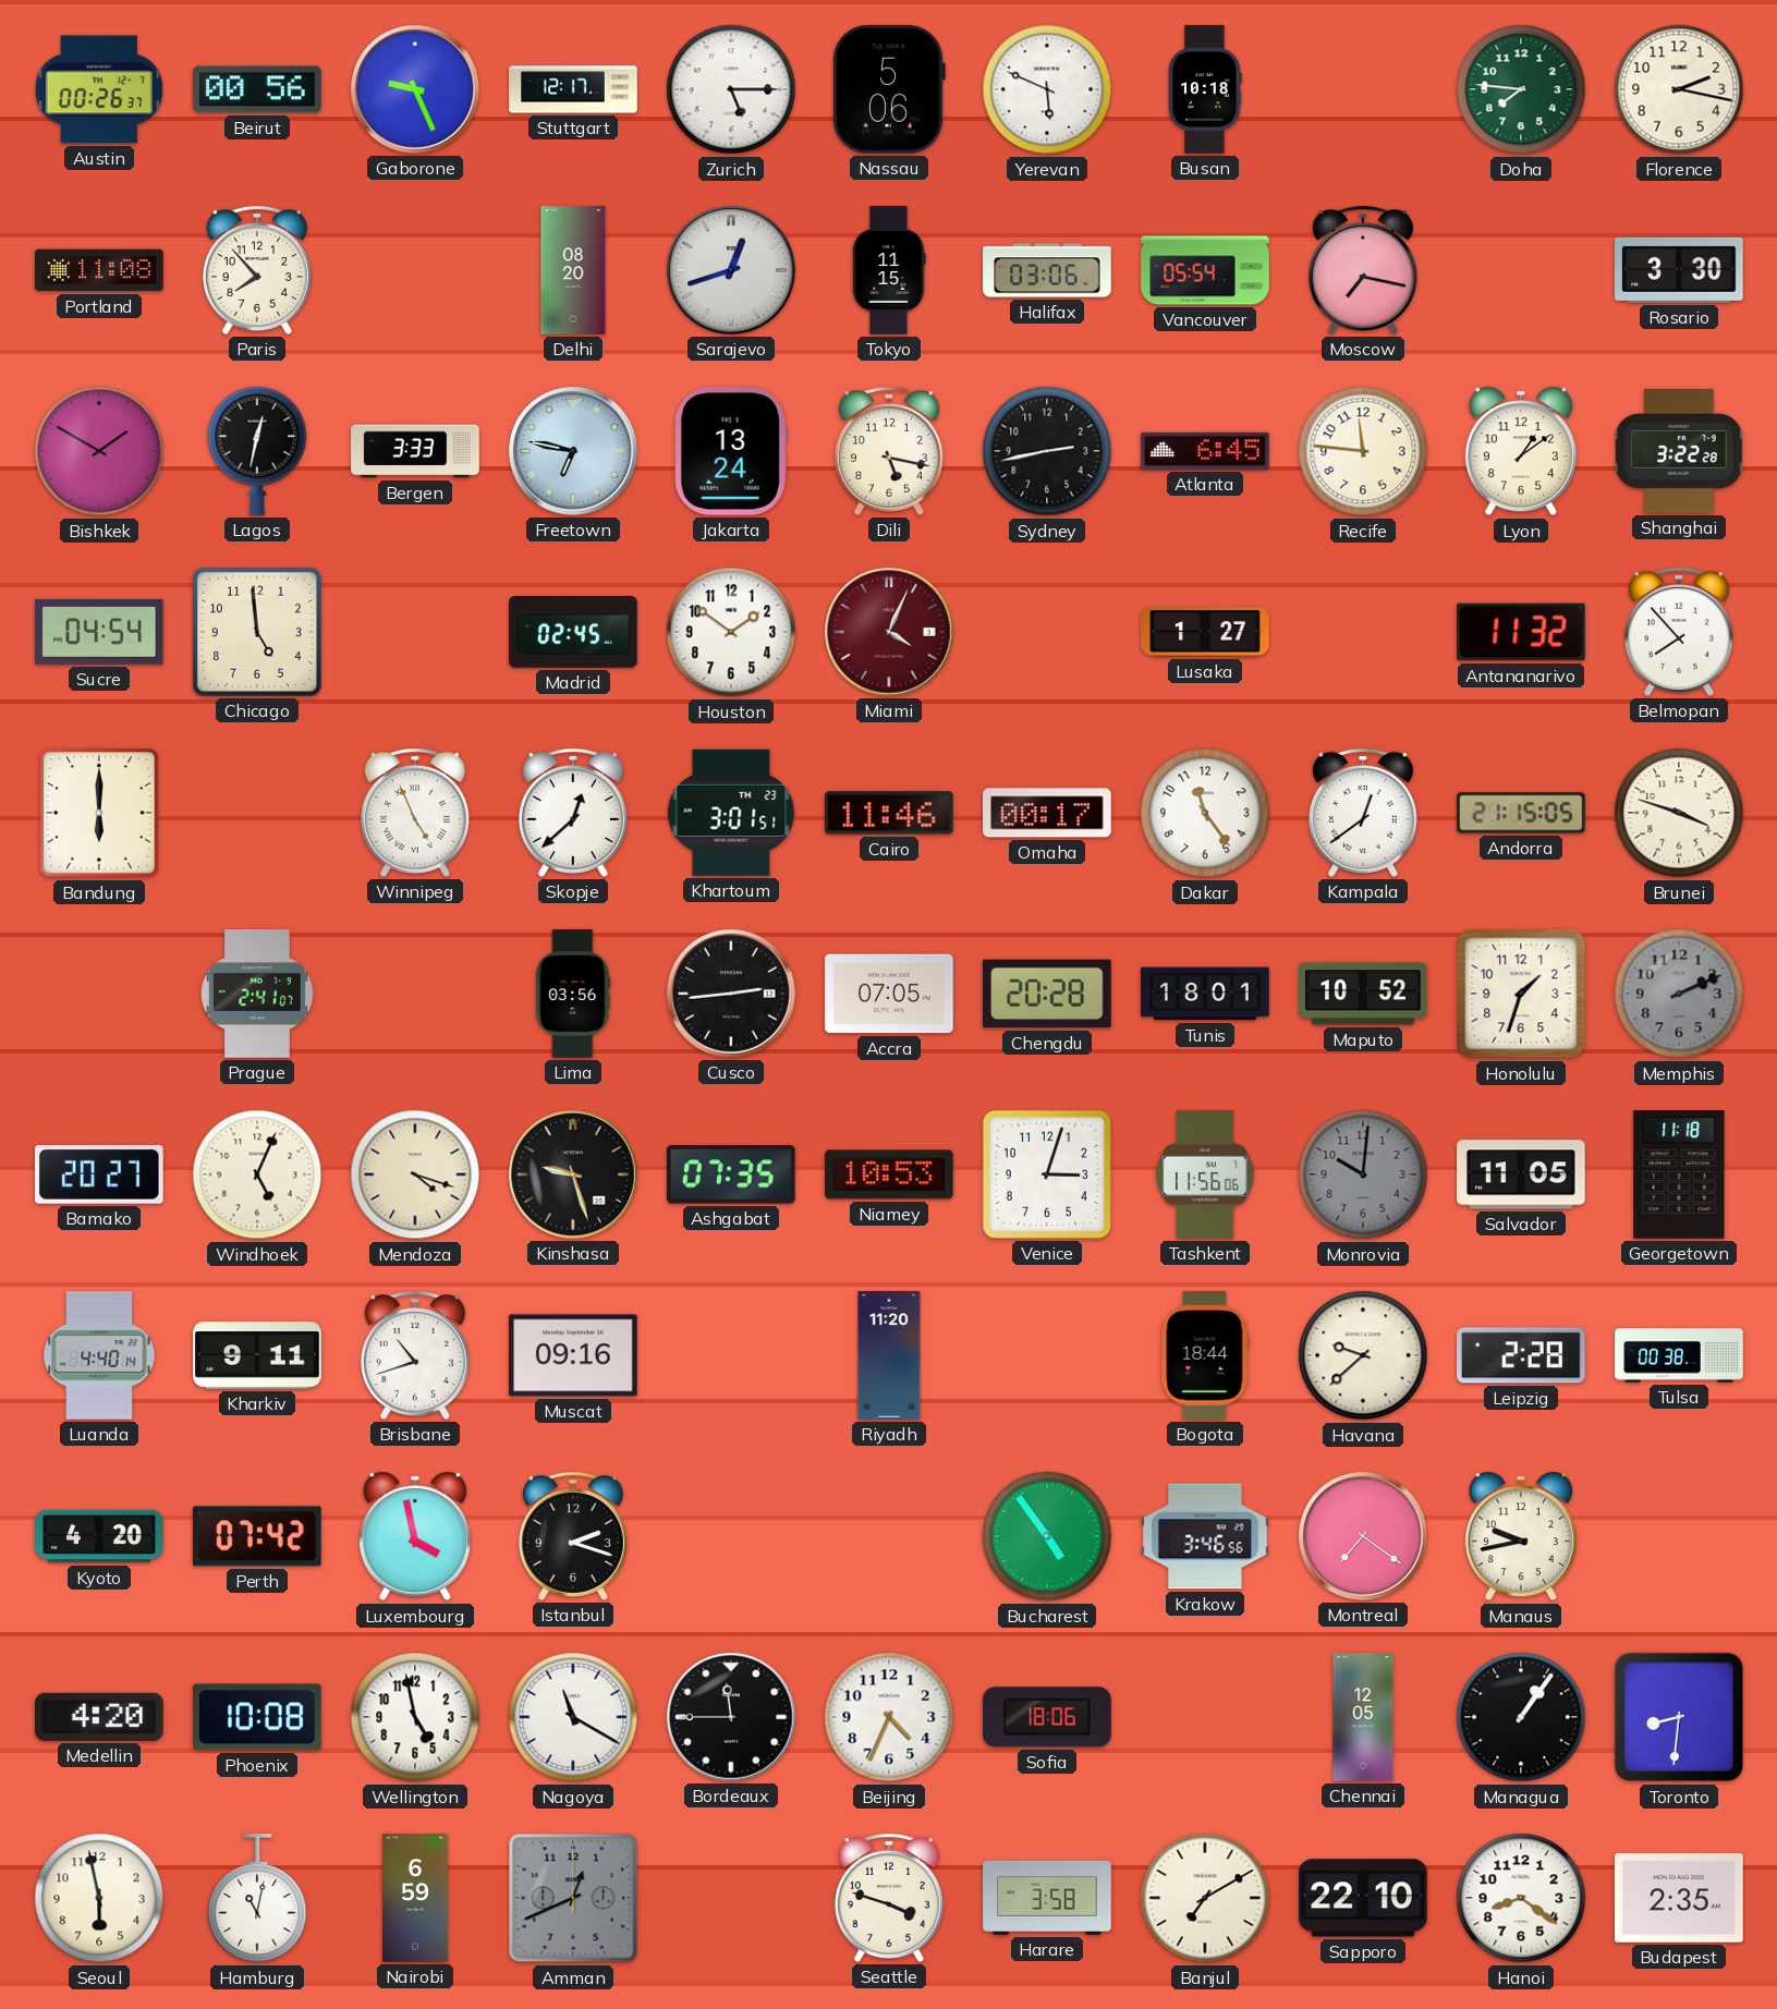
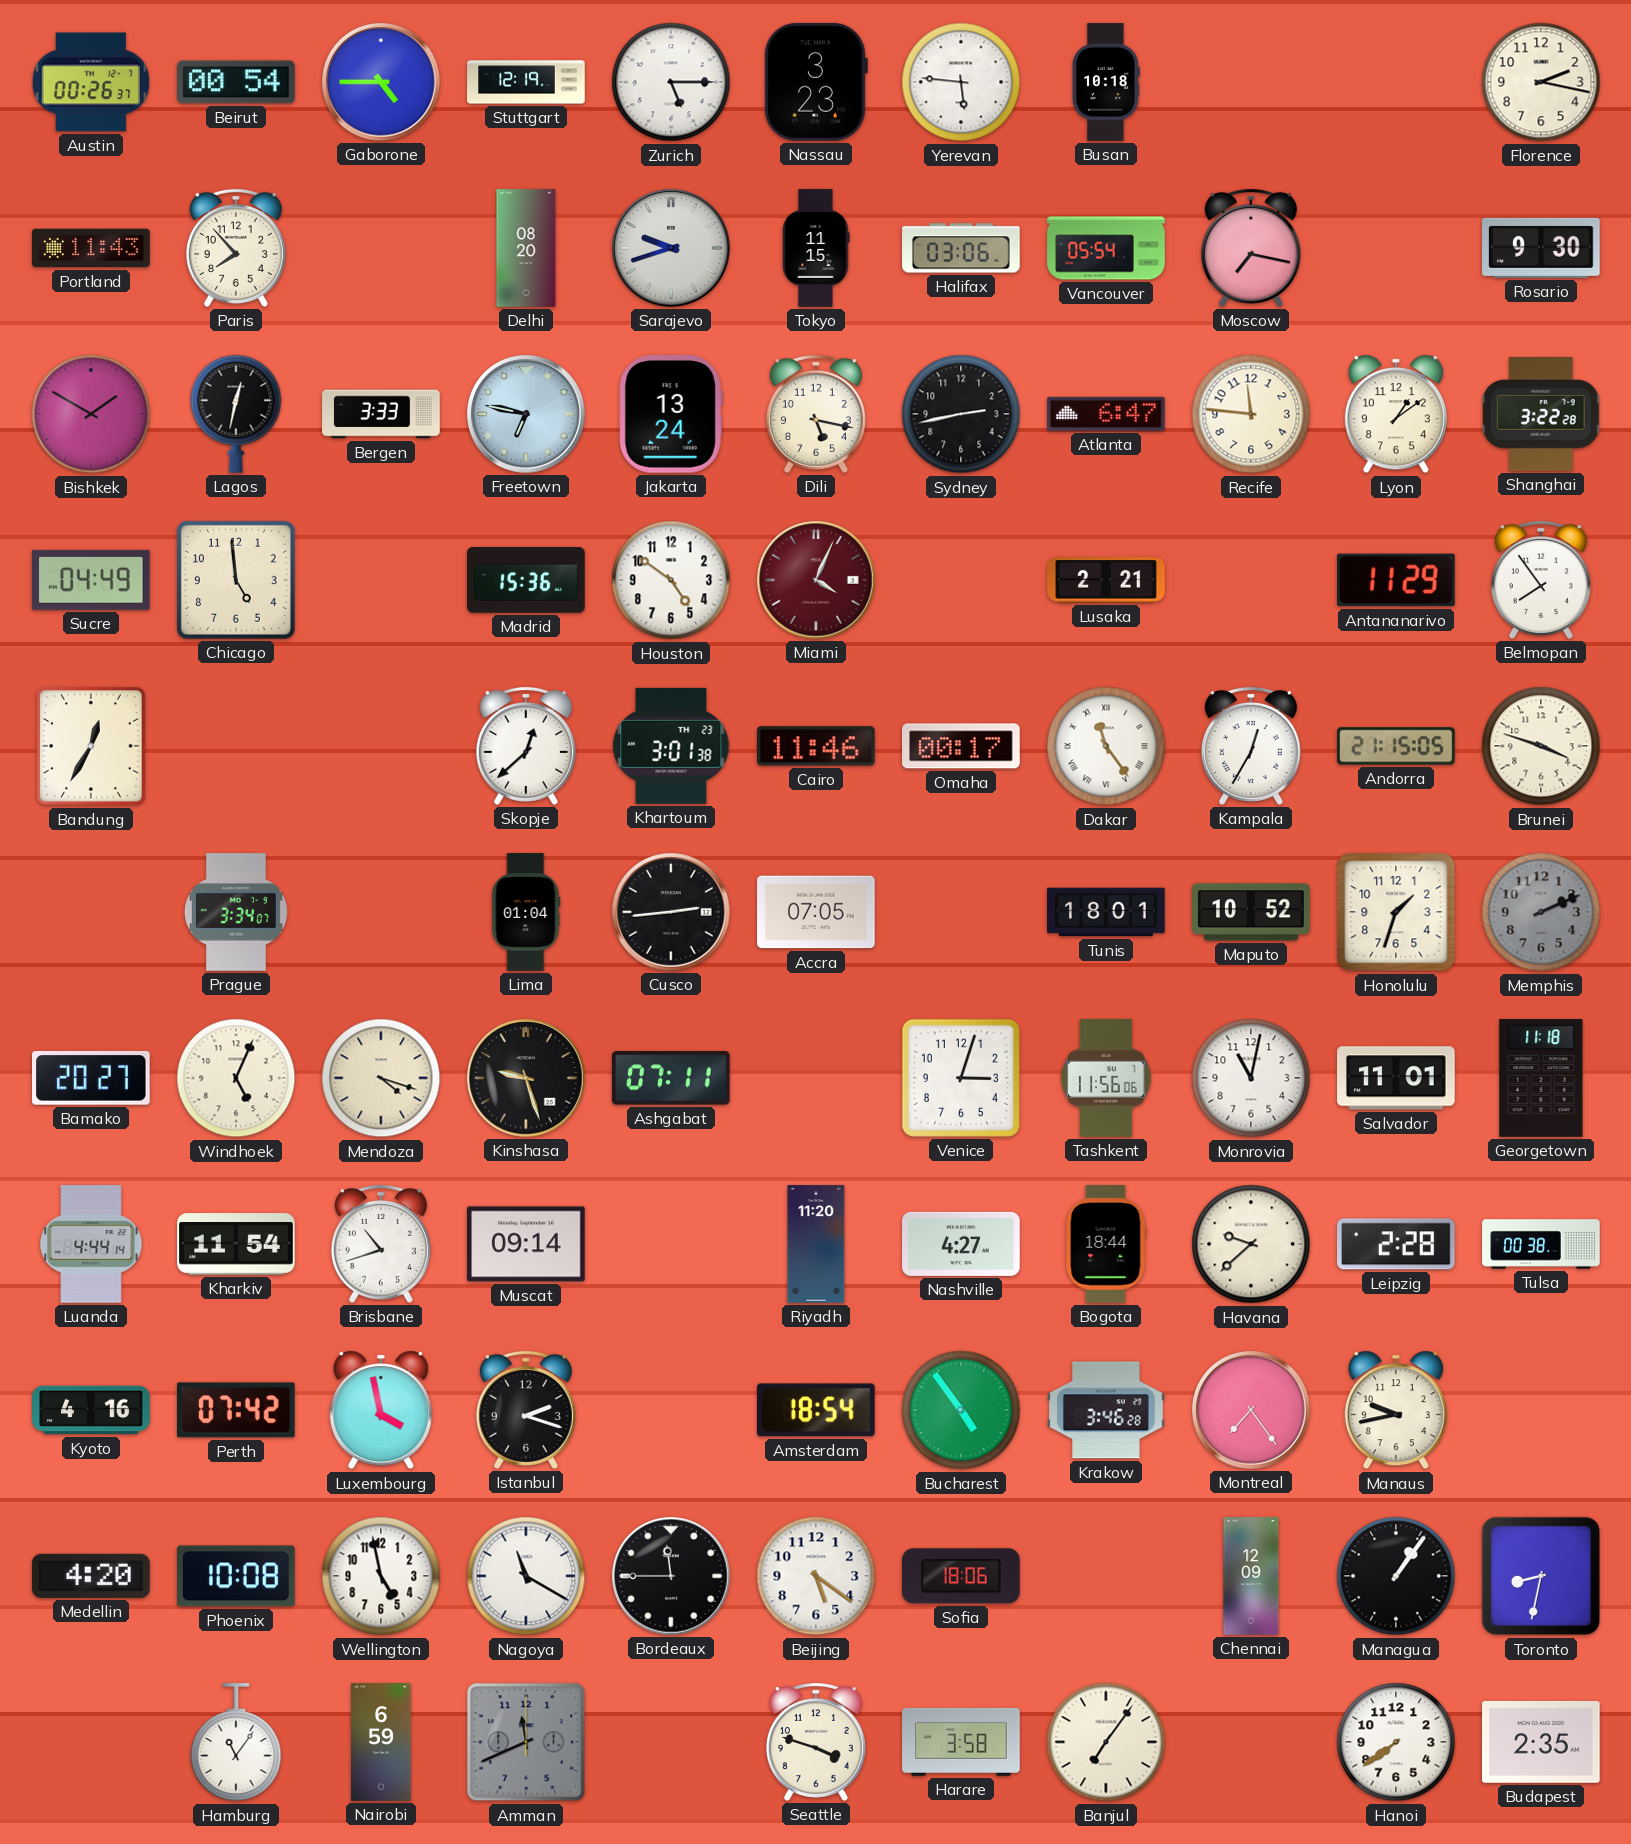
Beirut: 00:56 -> 00:54 (236, 82)
Gaborone: 9:26 -> 4:45 (381, 82)
Stuttgart: 12:17 -> 12:19 (526, 82)
Nassau: 5:06 -> 3:23 (816, 82)
Yerevan: 5:49 -> 5:46 (961, 82)
Doha: 7:46 -> none (1521, 89)
Portland: 11:08 -> 11:43 (91, 248)
Sarajevo: 12:42 -> 9:42 (671, 248)
Rosario: 3:30 -> 9:30 (1541, 248)
Atlanta: 6:45 -> 6:47 (1106, 414)
Sucre: 04:54 -> 04:49 (91, 580)
Madrid: 02:45 -> 15:36 (526, 580)
Houston: 1:51 -> 4:51 (671, 580)
Lusaka: 1:27 -> 2:21 (1106, 580)
Antananarivo: 11:32 -> 11:29 (1397, 580)
Belmopan: 7:53 -> 7:54 (1541, 580)
Bandung: 6:00 -> 12:35 (91, 746)
Winnipeg: 4:56 -> none (415, 813)
Khartoum: 3:01:51 -> 3:01:38 (671, 746)
Dakar numerals: Arabic -> Roman (1106, 746)
Kampala: 12:39 -> 12:35 (1251, 746)
Prague: 2:41 -> 3:34 (236, 912)
Lima: 03:56 -> 01:04 (526, 912)
Chengdu: 20:28 -> none (1047, 994)
Ashgabat: 07:35 -> 07:11 (671, 1078)
Niamey: 10:53 -> none (889, 1174)
Monrovia: 10:01 -> 11:02 (1251, 1078)
Monrovia dial: grey -> white (1251, 1078)
Salvador: 11:05 -> 11:01 (1397, 1078)
Luanda: 4:40 -> 4:44 (91, 1244)
Kharkiv: 9:11 -> 11:54 (236, 1244)
Muscat: 09:16 -> 09:14 (527, 1244)
Nashville: none -> 4:27 (961, 1244)
Kyoto: 4:20 -> 4:16 (91, 1410)
Amsterdam: none -> 18:54 (816, 1410)
Krakow: 3:46:56 -> 3:46:28 (1106, 1410)
Montreal: 7:21 -> 7:24 (1251, 1410)
Beijing: 4:34 -> 5:21 (816, 1576)
Chennai: 12:05 -> 12:09 (1251, 1576)
Toronto: 8:31 -> 8:32 (1541, 1576)
Seoul: 5:58 -> none (99, 1898)
Hamburg: 11:02 -> 11:06 (236, 1743)
Amman: 12:41 -> 11:41 (526, 1742)
Banjul: 7:10 -> 7:06 (1106, 1742)
Sapporo: 22:10 -> none (1364, 1898)
Hanoi: 8:21 -> 7:39 (1396, 1742)
